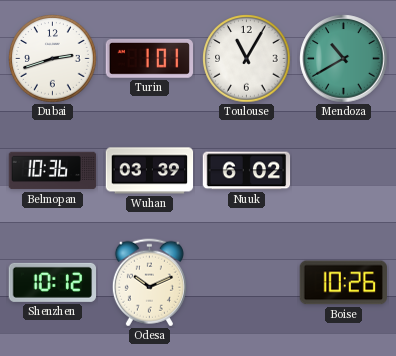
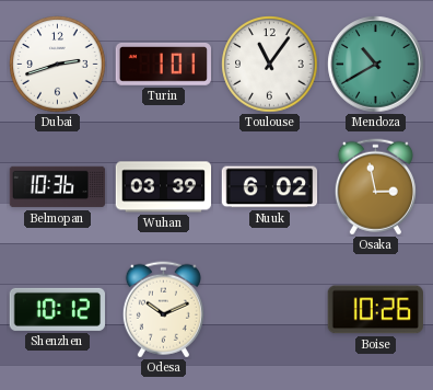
Toulouse: 11:05 -> 11:06 (270, 65)
Osaka: none -> 2:58 (375, 187)
